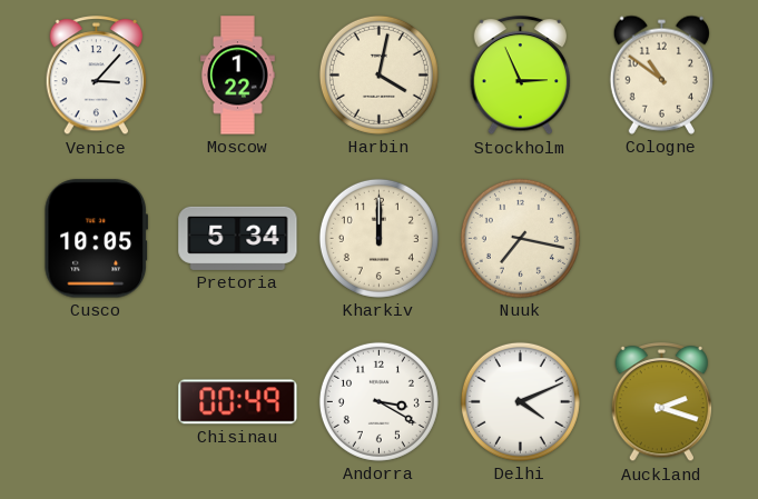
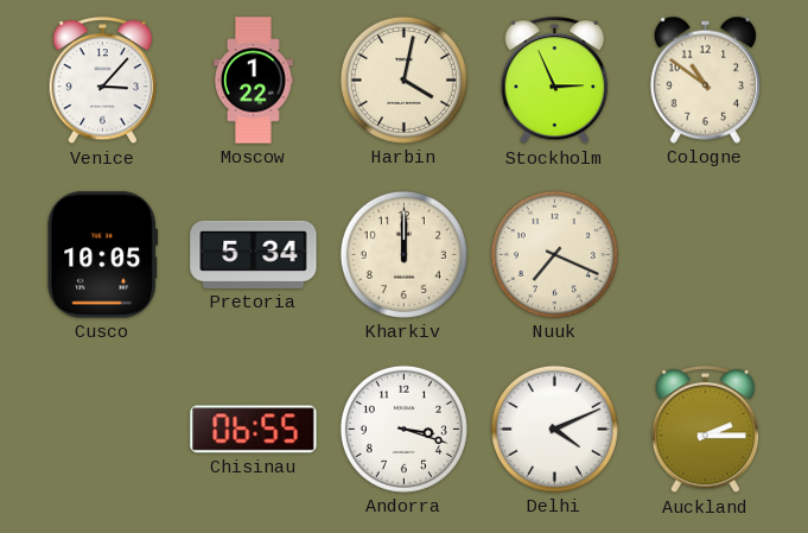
Nuuk: 7:17 -> 7:19 (554, 254)
Chisinau: 00:49 -> 06:55 (254, 430)
Andorra: 3:20 -> 3:18 (403, 429)
Auckland: 2:18 -> 2:15 (706, 430)
